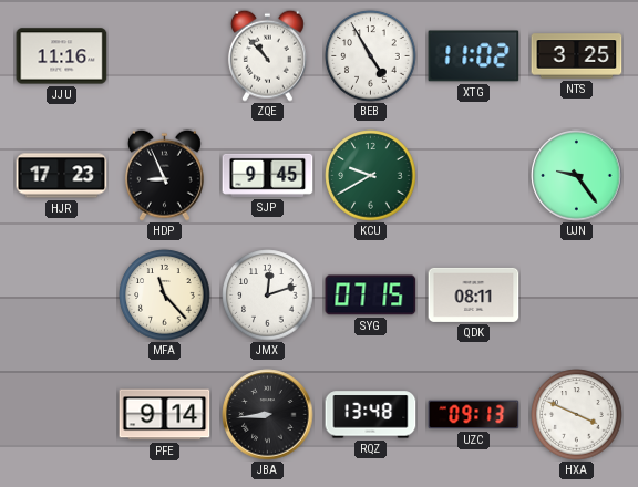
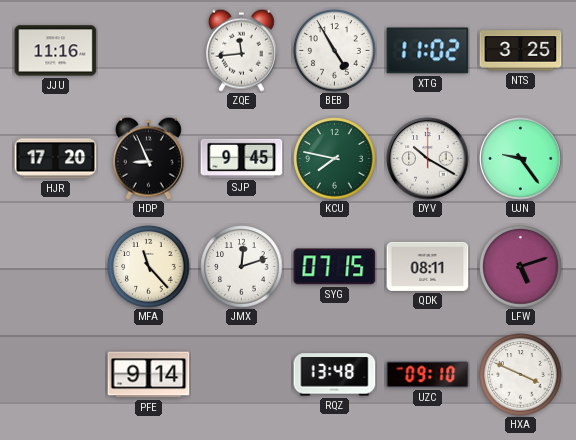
ZQE: 10:53 -> 11:44 (241, 50)
HJR: 17:23 -> 17:20 (56, 159)
KCU: 9:40 -> 7:47 (335, 159)
DYV: none -> 10:20 (428, 159)
LFW: none -> 5:12 (521, 267)
JBA: 8:44 -> none (268, 415)
UZC: 09:13 -> 09:10 (428, 375)
